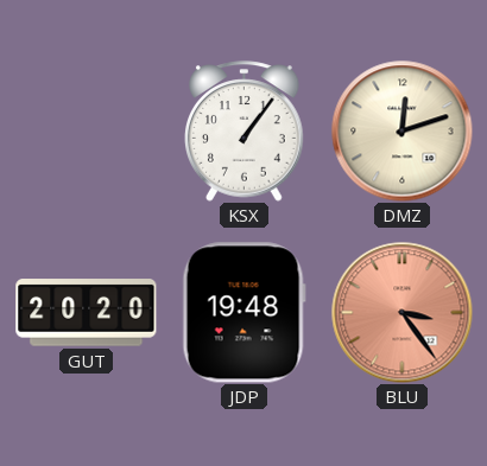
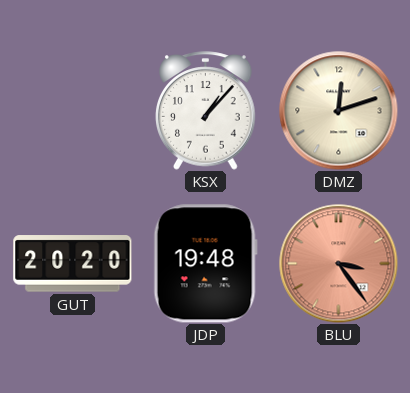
KSX: 1:06 -> 1:07 (206, 111)
